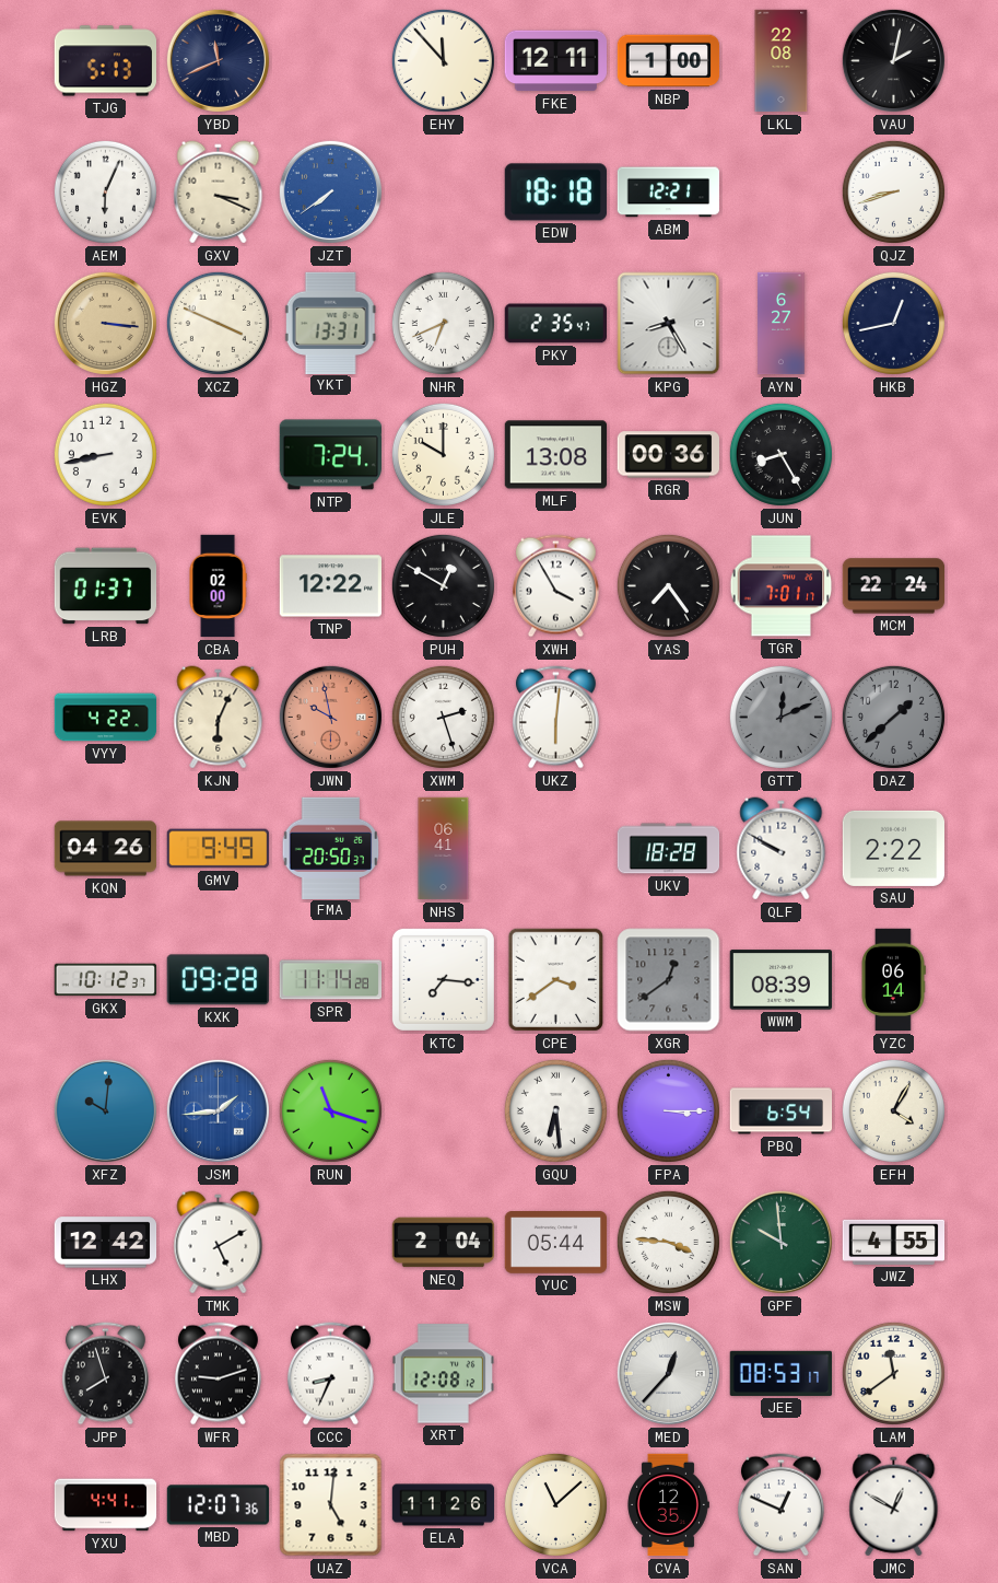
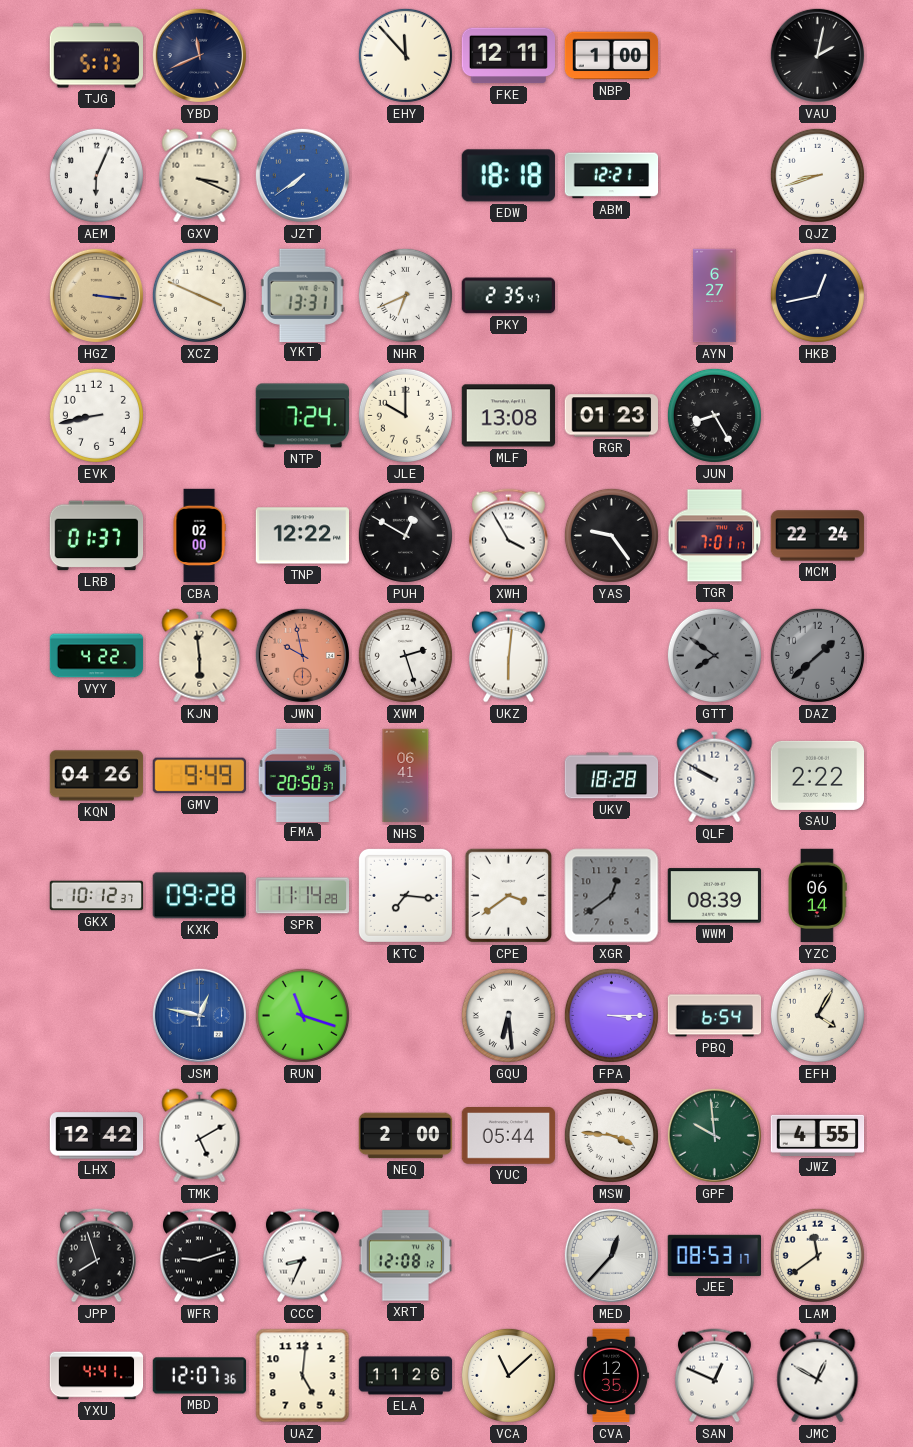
LKL: 22:08 -> none (782, 61)
KPG: 8:25 -> none (669, 324)
RGR: 00:36 -> 01:23 (611, 416)
YAS: 7:24 -> 9:24 (611, 535)
KJN: 6:04 -> 5:59 (200, 656)
GTT: 12:11 -> 7:51 (714, 655)
XFZ: 10:01 -> none (105, 1110)
JSM: 1:44 -> 12:47 (199, 1015)
NEQ: 2:04 -> 2:00 (406, 1136)
